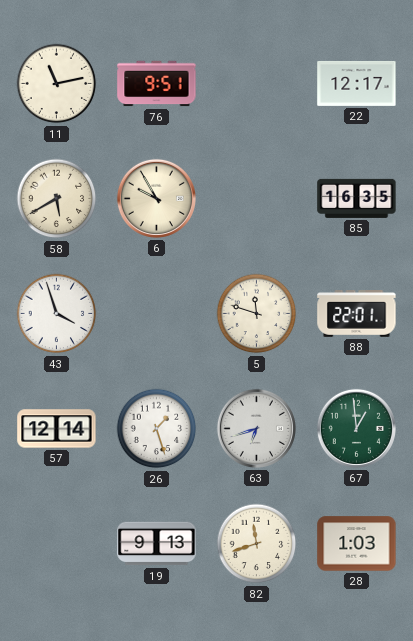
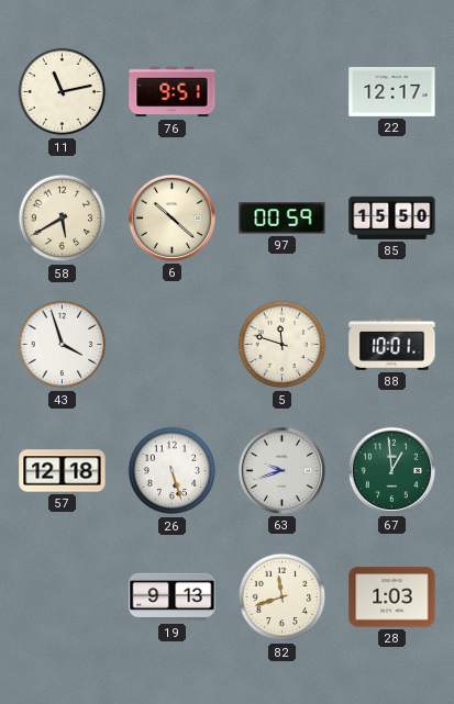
6: 9:55 -> 10:22 (171, 217)
97: none -> 00:59 (283, 219)
85: 16:35 -> 15:50 (392, 217)
88: 22:01 -> 10:01 (392, 345)
57: 12:14 -> 12:18 (63, 471)
26: 1:27 -> 5:27 (173, 471)
63: 6:42 -> 9:42 (281, 470)
